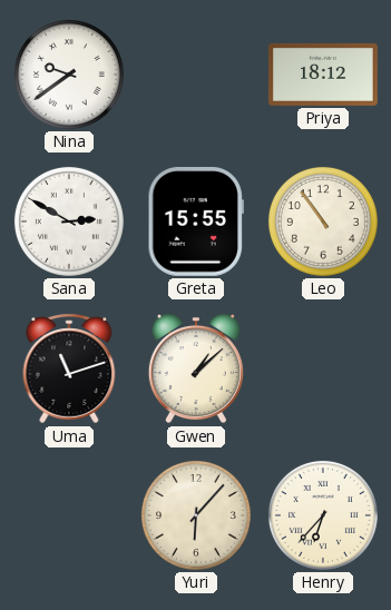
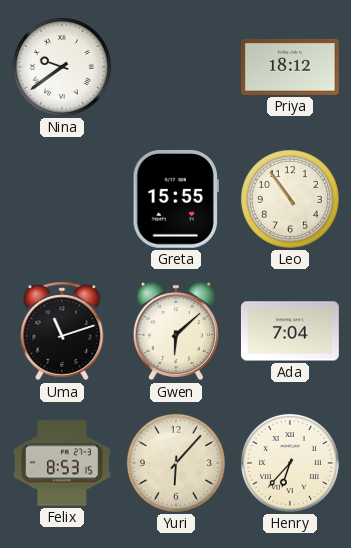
Sana: 2:50 -> none (69, 222)
Gwen: 1:08 -> 6:08 (176, 331)
Ada: none -> 7:04 (290, 331)
Felix: none -> 8:53 (62, 463)
